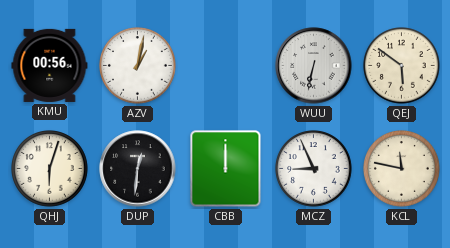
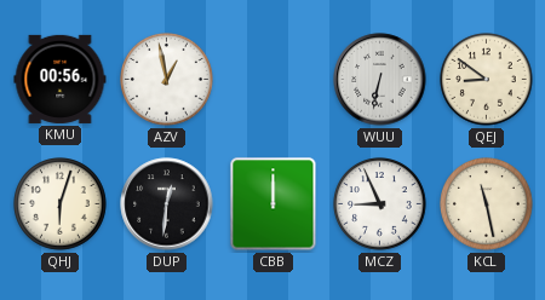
AZV: 1:02 -> 12:58 (167, 80)
QEJ: 5:51 -> 8:51 (487, 80)
KCL: 11:47 -> 11:28 (487, 204)
